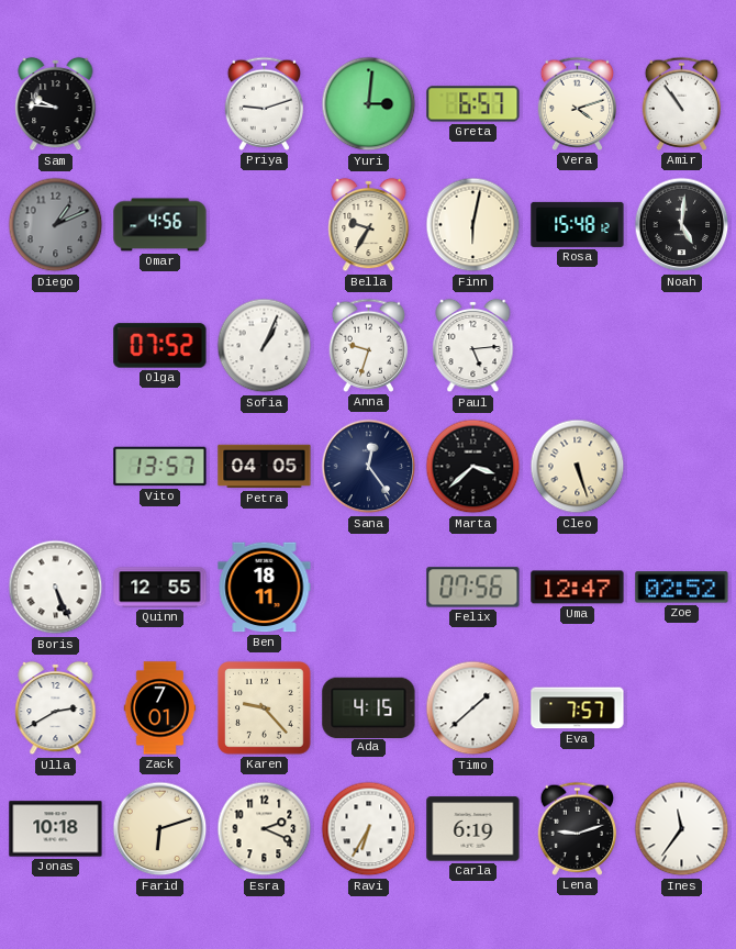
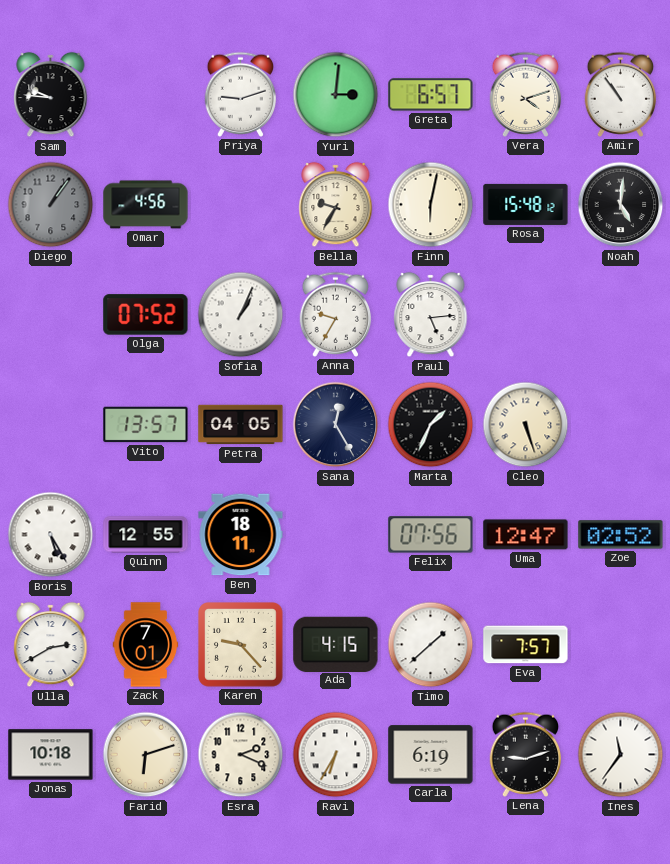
Diego: 1:11 -> 1:06 (51, 205)
Anna: 9:33 -> 9:35 (336, 314)
Sana: 12:24 -> 12:25 (336, 425)
Marta: 3:38 -> 1:34 (431, 425)
Boris: 5:26 -> 5:25 (51, 535)
